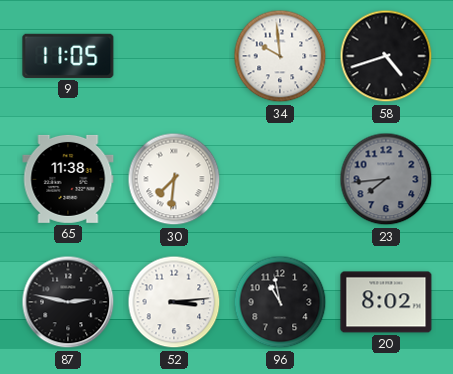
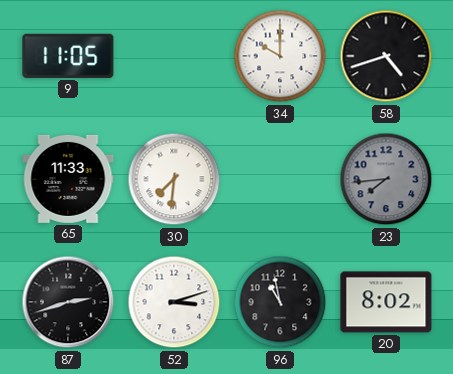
34: 9:59 -> 10:00 (280, 56)
65: 11:38 -> 11:33 (68, 179)
87: 2:47 -> 2:42 (68, 302)
52: 3:14 -> 3:12 (174, 302)
